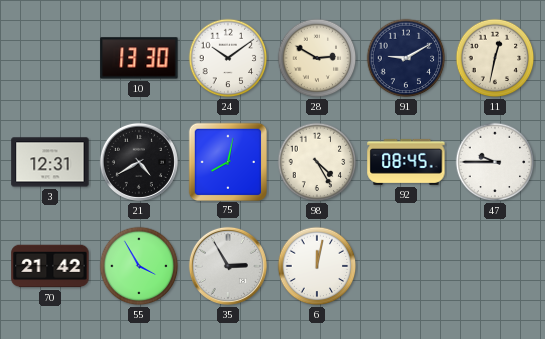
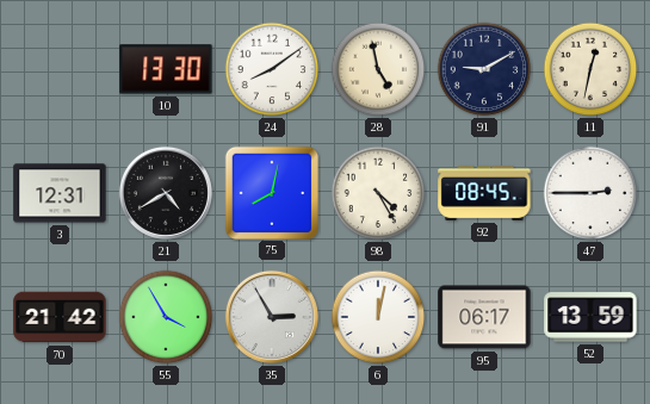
24: 10:09 -> 8:09 (272, 69)
28: 2:50 -> 4:58 (378, 69)
47: 9:45 -> 2:45 (590, 193)
95: none -> 06:17 (484, 317)
52: none -> 13:59 (590, 317)
